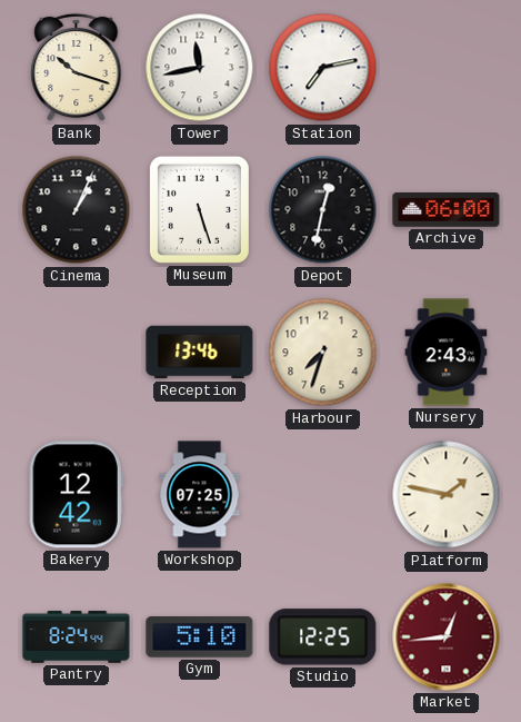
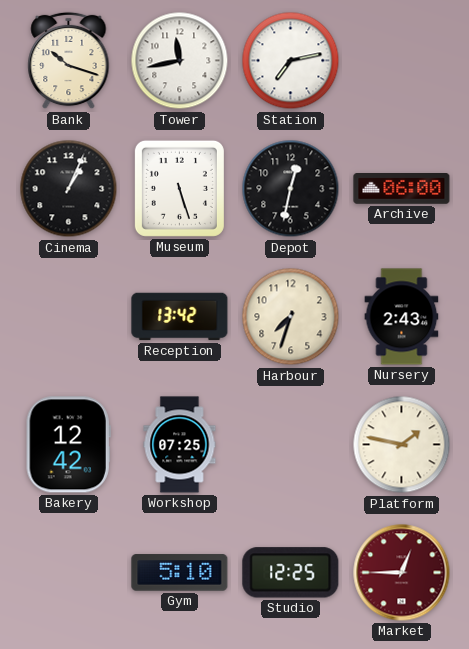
Reception: 13:46 -> 13:42 (180, 317)
Pantry: 8:24 -> none (77, 637)
Market: 12:44 -> 12:45 (402, 573)
